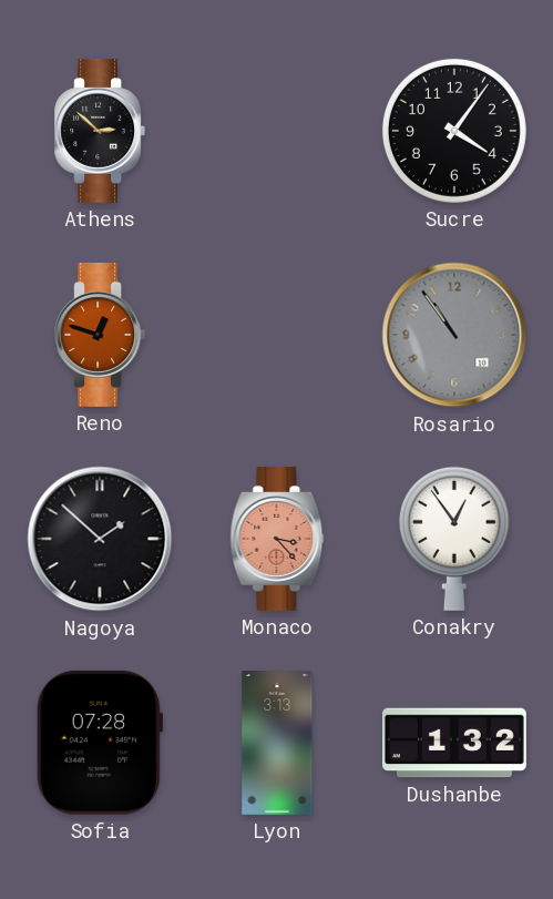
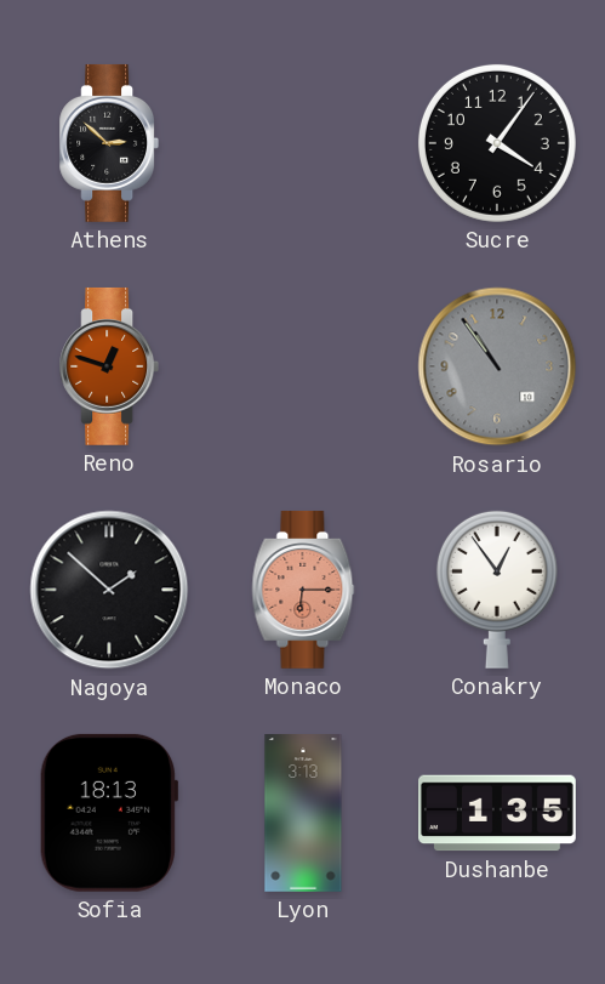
Monaco: 3:23 -> 6:15 (303, 590)
Sofia: 07:28 -> 18:13 (109, 813)
Dushanbe: 1:32 -> 1:35 (498, 813)
